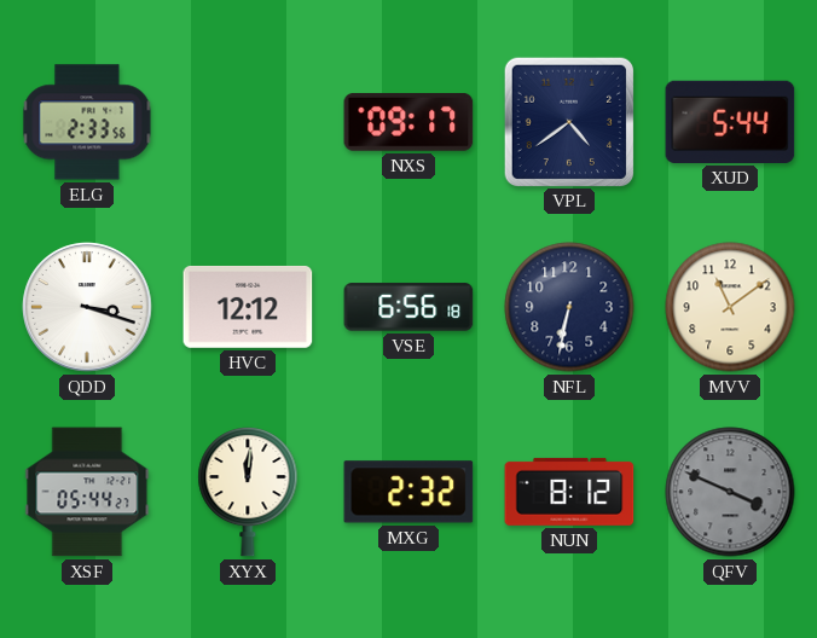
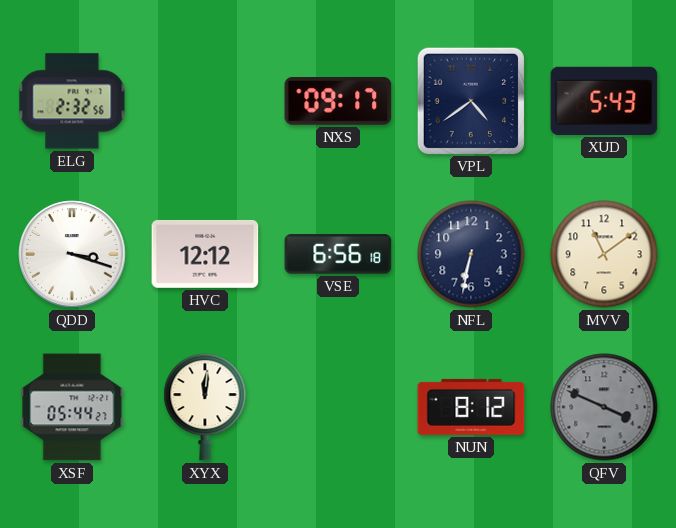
ELG: 2:33 -> 2:32 (72, 101)
XUD: 5:44 -> 5:43 (604, 101)
MXG: 2:32 -> none (408, 492)
